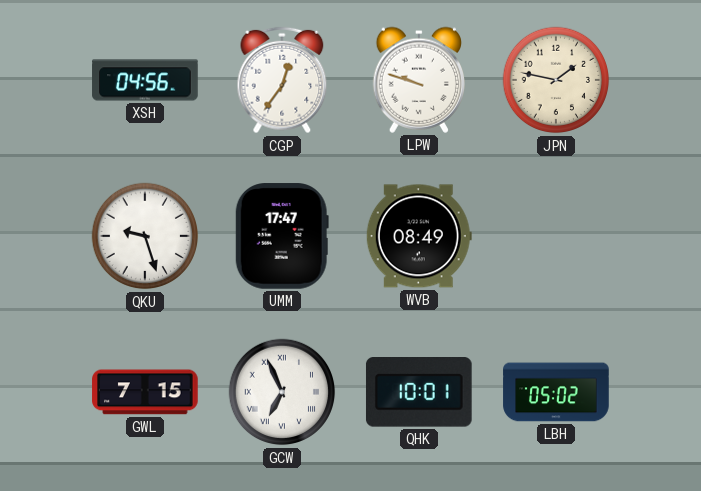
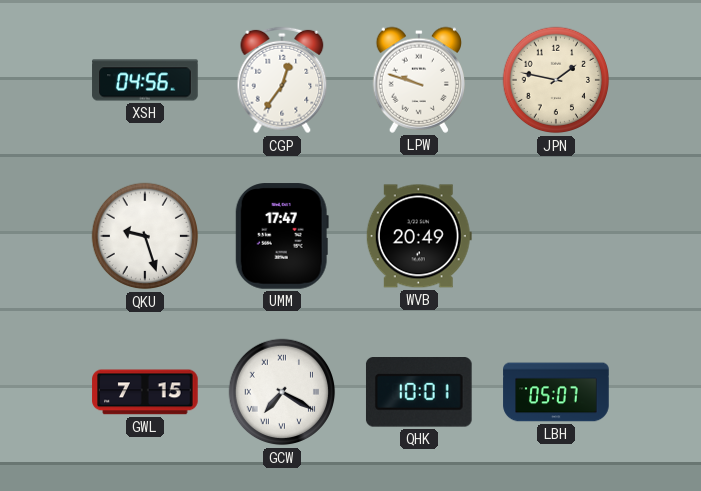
WVB: 08:49 -> 20:49 (419, 236)
GCW: 6:56 -> 7:20 (282, 392)
LBH: 05:02 -> 05:07 (556, 392)
